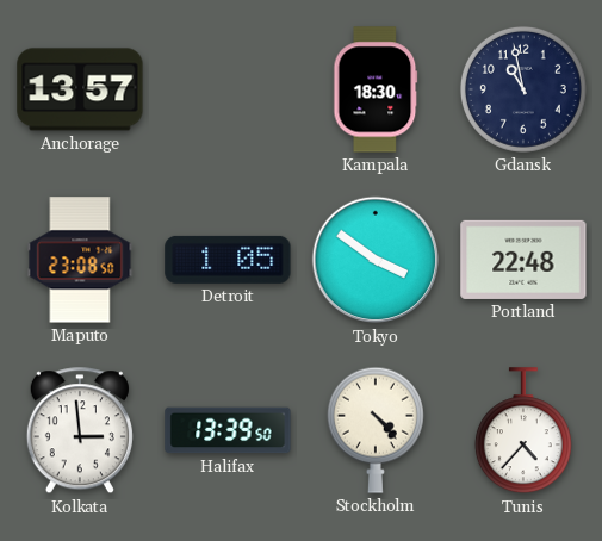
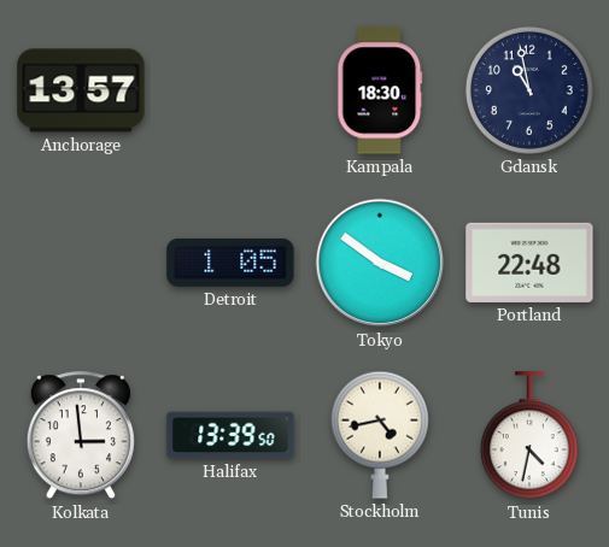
Maputo: 23:08 -> none (80, 260)
Stockholm: 4:23 -> 4:43 (380, 435)
Tunis: 4:37 -> 4:32 (529, 436)
